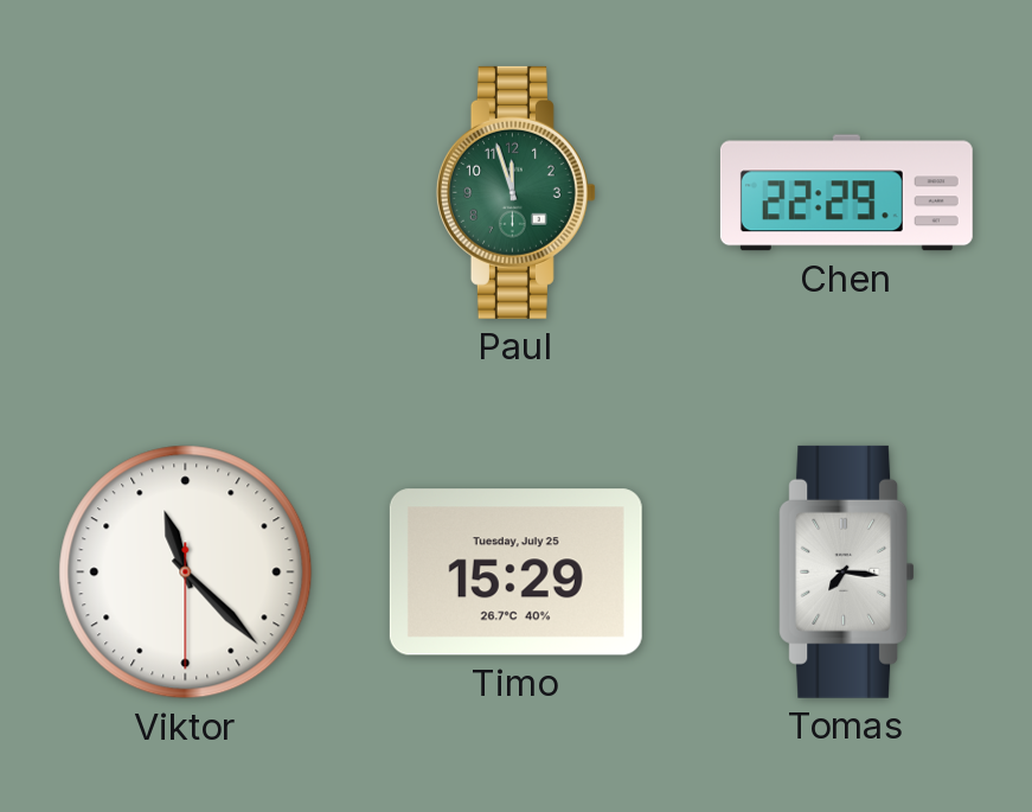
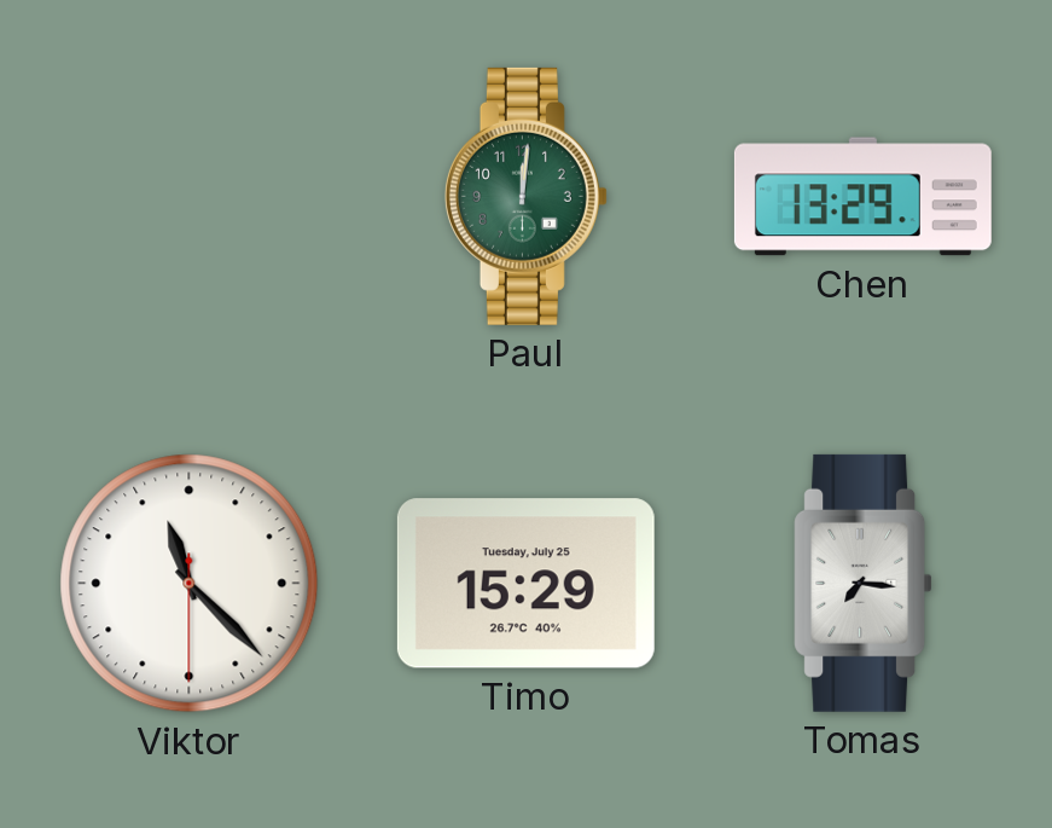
Paul: 11:57 -> 12:01 (525, 196)
Chen: 22:29 -> 13:29 (862, 197)
